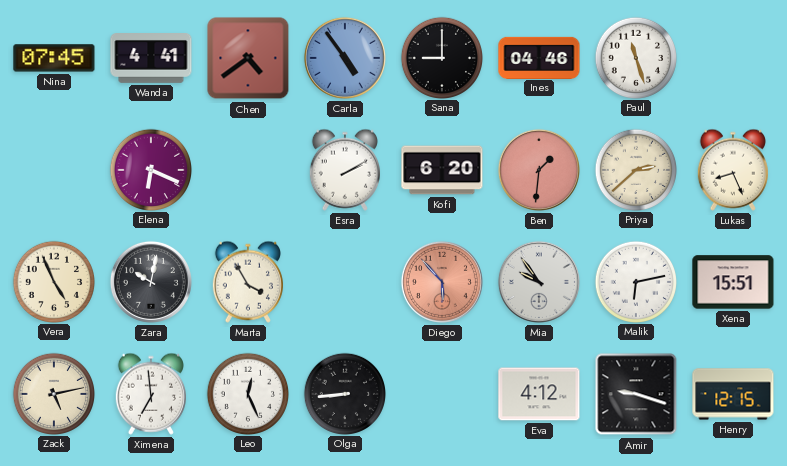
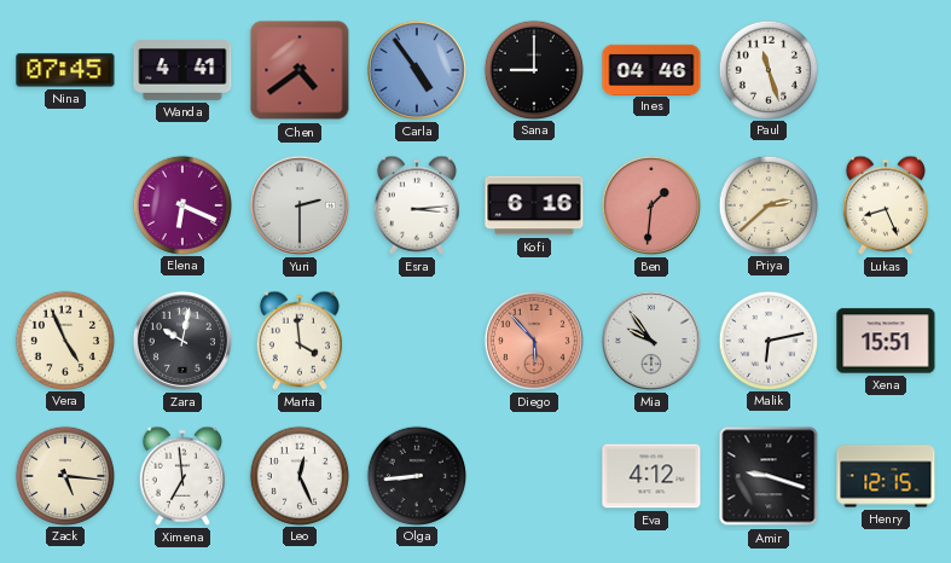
Yuri: none -> 2:30 (300, 205)
Esra: 2:10 -> 3:14 (417, 205)
Kofi: 6:20 -> 6:16 (534, 205)
Marta: 3:55 -> 3:59 (300, 341)
Zack: 5:13 -> 5:16 (64, 475)
